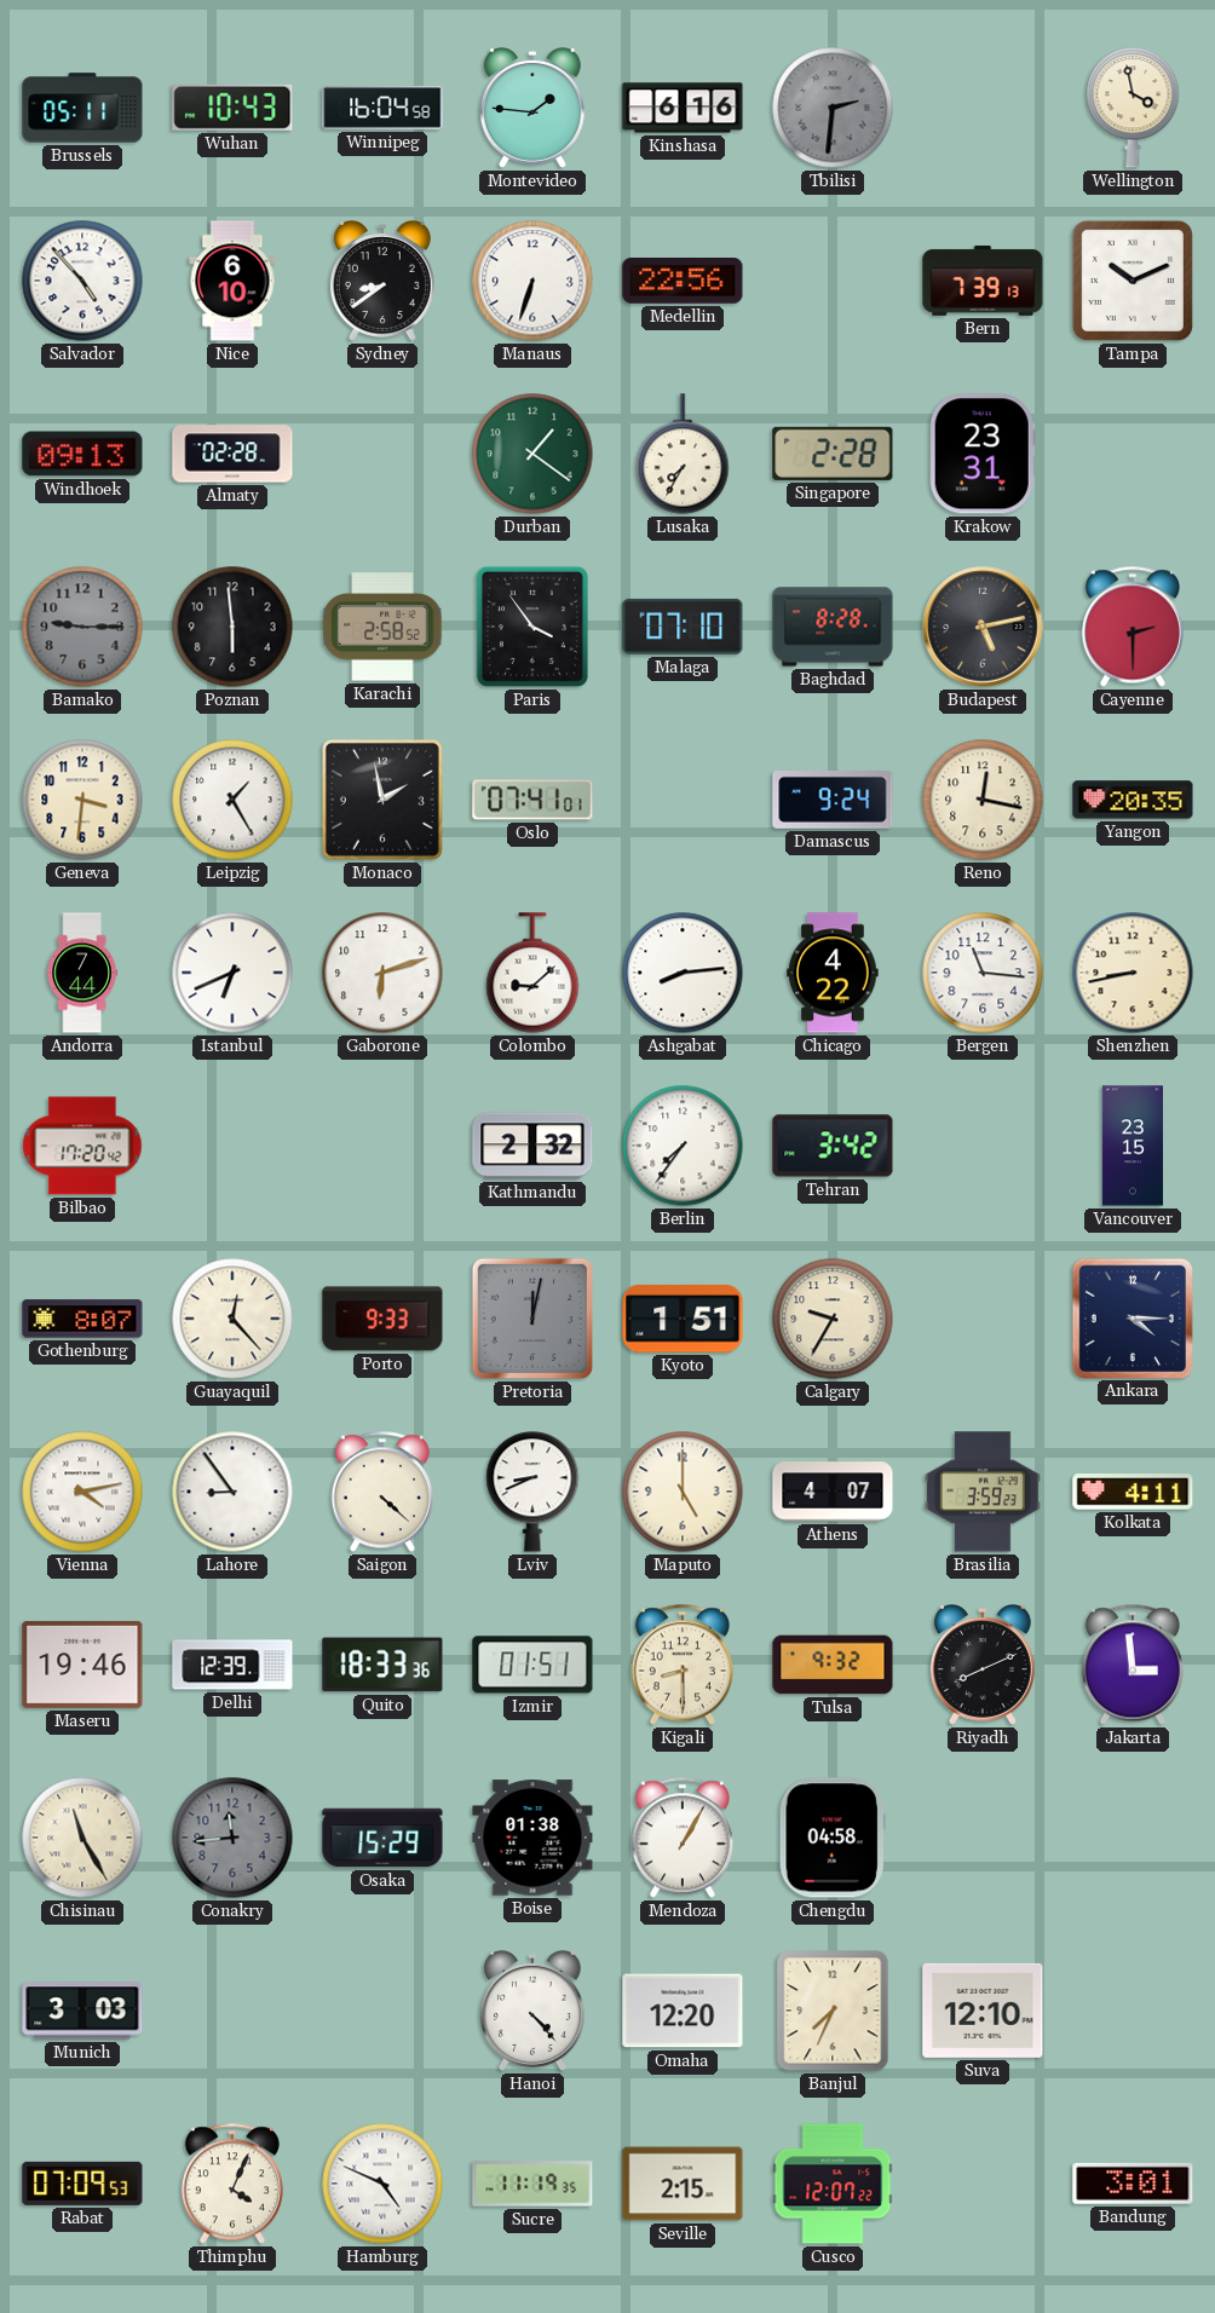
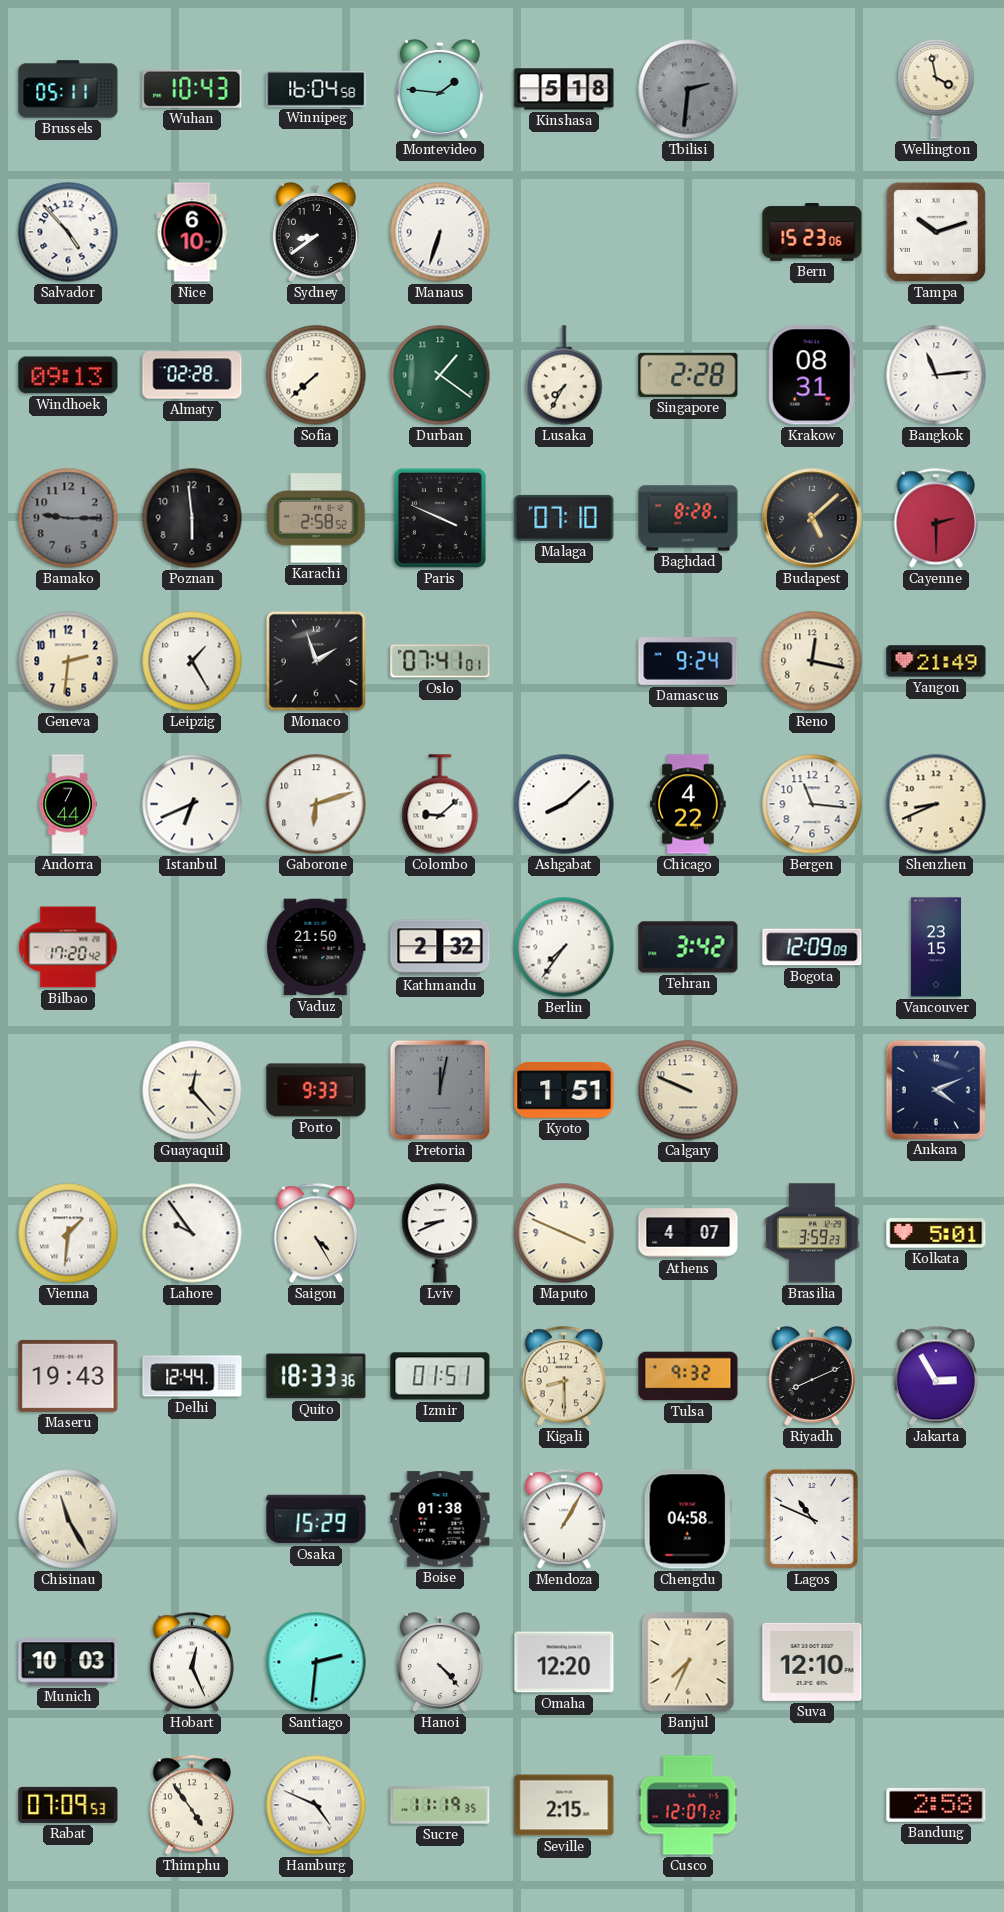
Kinshasa: 6:16 -> 5:18 (564, 89)
Medellin: 22:56 -> none (683, 282)
Bern: 7:39 -> 15:23 (812, 233)
Tampa: 10:11 -> 10:12 (936, 232)
Sofia: none -> 7:38 (316, 375)
Krakow: 23:31 -> 08:31 (812, 375)
Bangkok: none -> 11:14 (936, 375)
Paris: 3:54 -> 3:49 (440, 518)
Budapest: 5:13 -> 5:08 (812, 518)
Geneva: 3:31 -> 2:31 (68, 661)
Monaco: 1:58 -> 1:57 (316, 661)
Yangon: 20:35 -> 21:49 (936, 661)
Ashgabat: 8:14 -> 8:08 (564, 804)
Shenzhen: 8:43 -> 8:41 (936, 804)
Vaduz: none -> 21:50 (316, 947)
Bogota: none -> 12:09 (812, 947)
Gothenburg: 8:07 -> none (82, 1319)
Calgary: 9:35 -> 9:49 (688, 1090)
Ankara: 4:15 -> 4:11 (935, 1089)
Vienna: 4:13 -> 1:31 (68, 1233)
Lahore: 8:54 -> 9:54 (192, 1233)
Saigon: 4:22 -> 4:25 (316, 1233)
Maputo: 5:00 -> 3:49 (564, 1233)
Kolkata: 4:11 -> 5:01 (936, 1233)
Maseru: 19:46 -> 19:43 (68, 1376)
Delhi: 12:39 -> 12:44 (192, 1376)
Jakarta: 2:59 -> 2:55 (936, 1376)
Conakry: 11:44 -> none (232, 1838)
Lagos: none -> 10:49 (812, 1519)
Munich: 3:03 -> 10:03 (68, 1662)
Hobart: none -> 12:26 (192, 1662)
Santiago: none -> 2:31 (316, 1662)
Thimphu: 4:04 -> 4:54 (192, 1805)
Bandung: 3:01 -> 2:58 (936, 1805)
